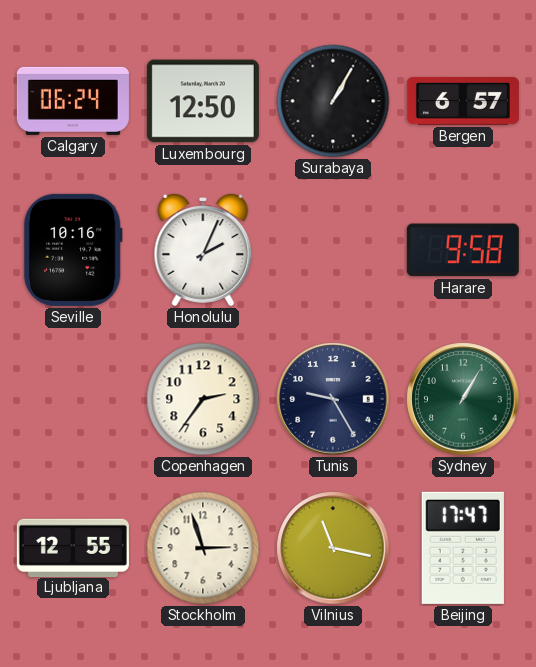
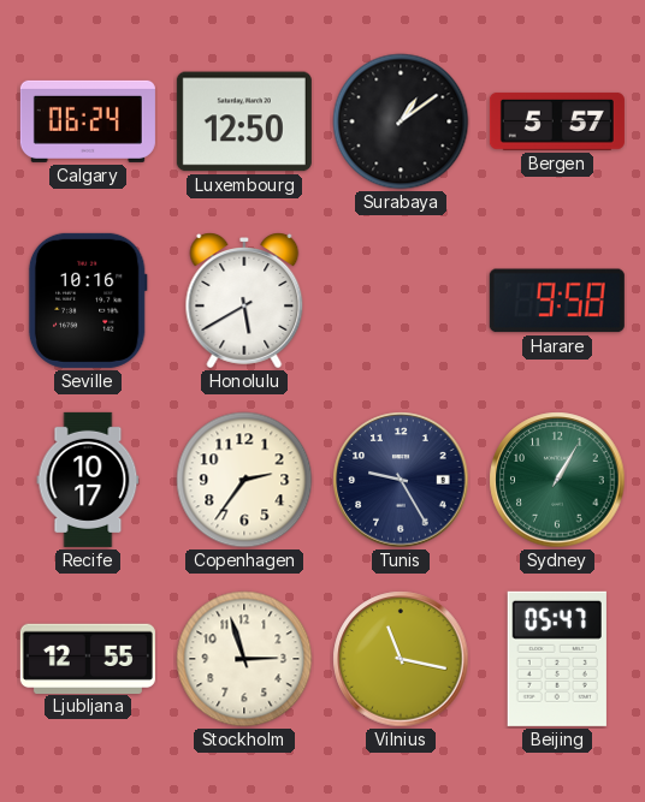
Surabaya: 1:05 -> 1:09 (401, 121)
Bergen: 6:57 -> 5:57 (557, 121)
Honolulu: 2:04 -> 5:40 (244, 301)
Recife: none -> 10:17 (88, 480)
Beijing: 17:47 -> 05:47 (557, 659)
